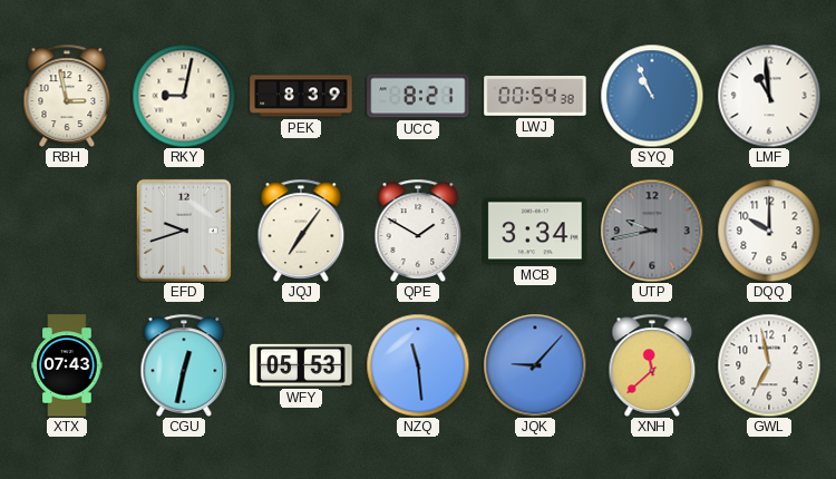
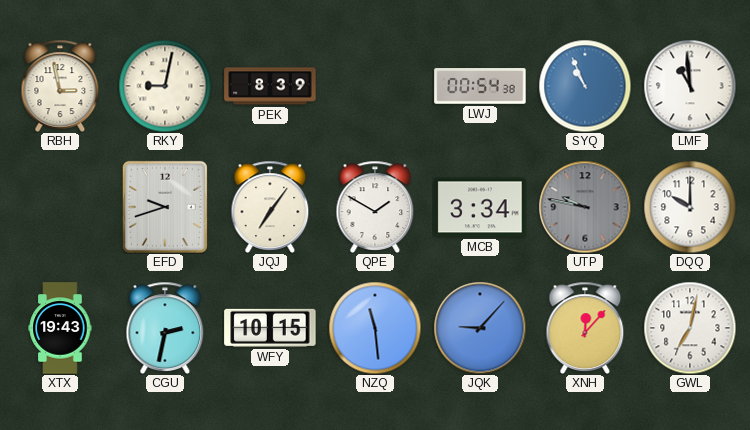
UCC: 8:21 -> none (418, 96)
UTP: 9:43 -> 9:47 (585, 207)
XTX: 07:43 -> 19:43 (60, 328)
CGU: 12:32 -> 2:32 (165, 328)
WFY: 05:53 -> 10:15 (270, 328)
XNH: 11:38 -> 12:07 (585, 328)
GWL: 6:58 -> 7:02 (690, 328)
